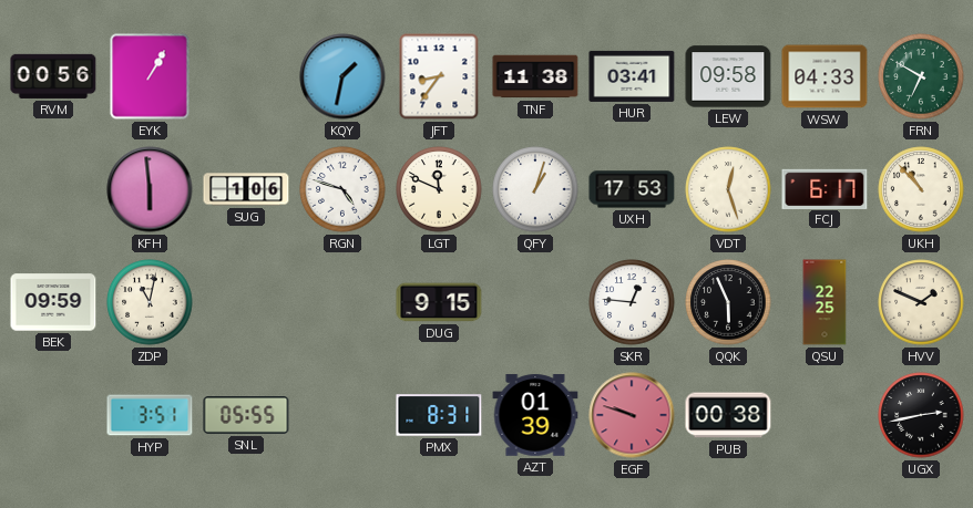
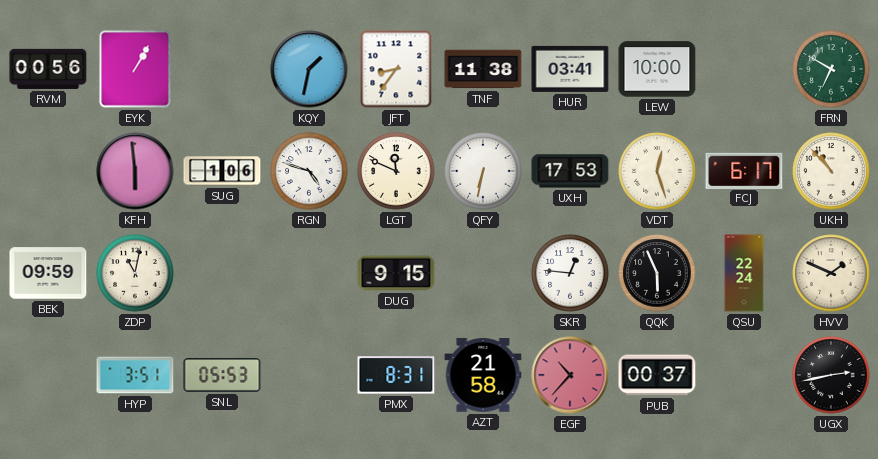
LEW: 09:58 -> 10:00 (657, 69)
WSW: 04:33 -> none (825, 76)
QFY: 1:03 -> 6:32 (483, 171)
QSU: 22:25 -> 22:24 (744, 273)
SNL: 05:55 -> 05:53 (222, 375)
AZT: 01:39 -> 21:58 (483, 375)
EGF: 9:48 -> 10:37 (570, 375)
PUB: 00:38 -> 00:37 (657, 375)
